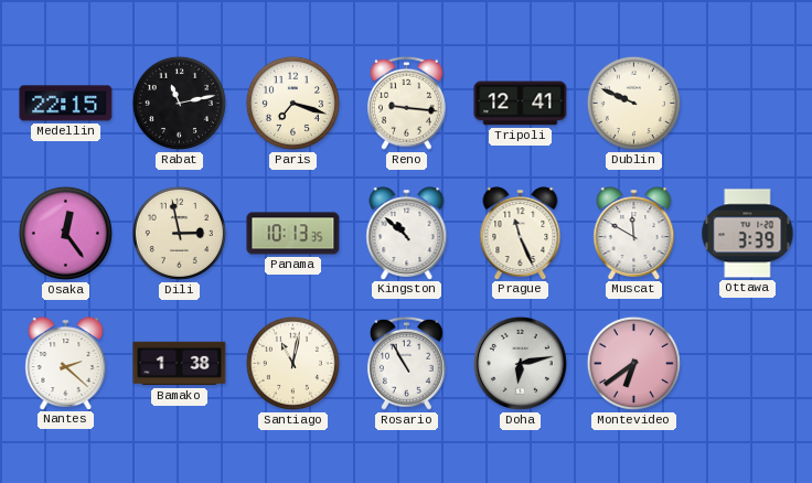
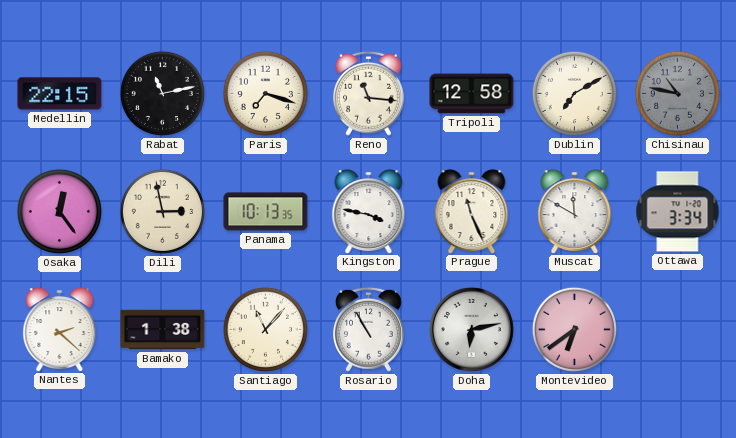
Reno: 9:16 -> 11:16 (368, 93)
Tripoli: 12:41 -> 12:58 (472, 94)
Dublin: 9:49 -> 7:10 (574, 93)
Chisinau: none -> 10:47 (677, 93)
Kingston: 10:52 -> 3:47 (369, 211)
Ottawa: 3:39 -> 3:34 (678, 212)
Santiago: 11:02 -> 11:07 (265, 329)
